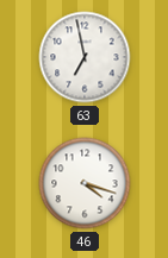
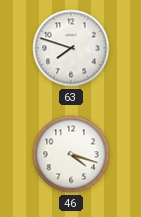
63: 6:58 -> 7:48 (71, 48)
